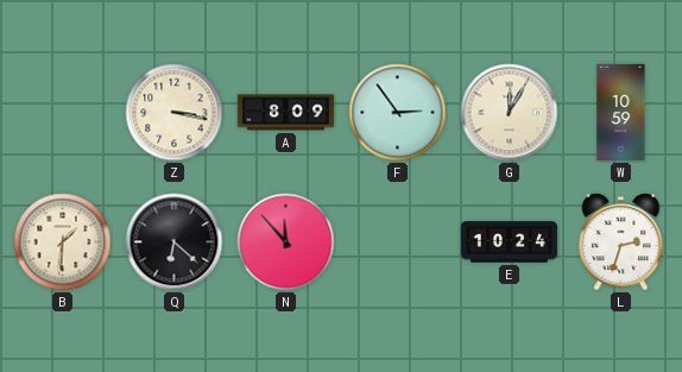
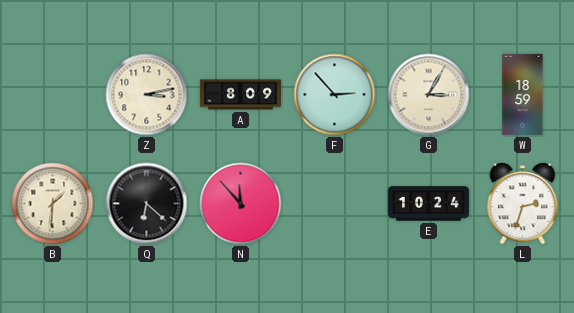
Z: 3:17 -> 3:13 (147, 95)
F: 2:54 -> 2:53 (335, 95)
G: 12:05 -> 3:05 (429, 95)
W: 10:59 -> 18:59 (523, 94)
